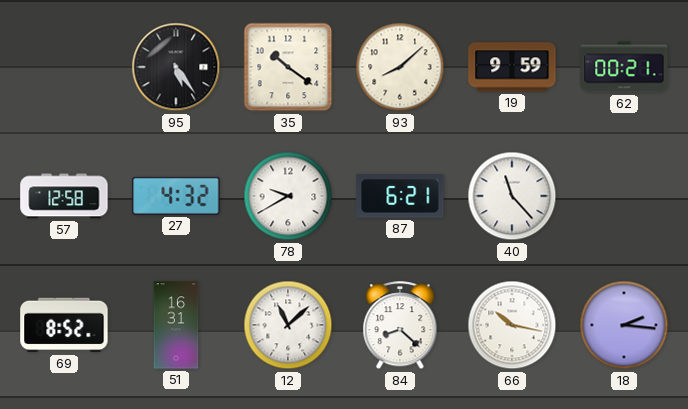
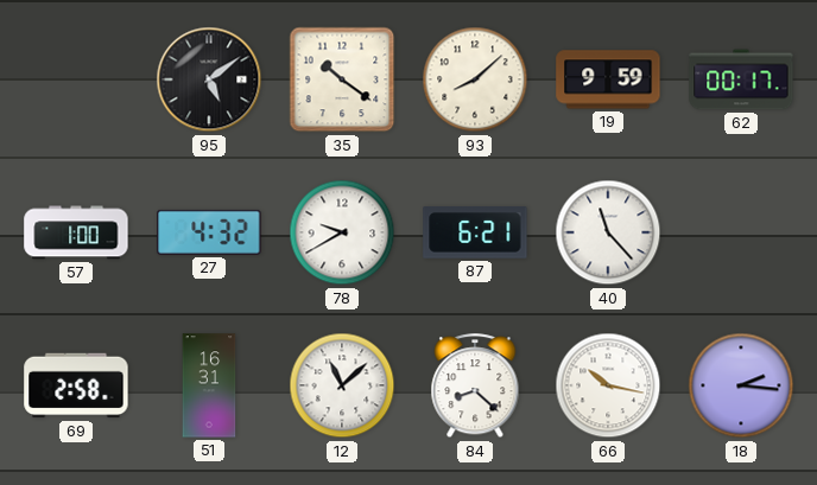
95: 5:24 -> 5:09 (209, 79)
62: 00:21 -> 00:17 (741, 79)
57: 12:58 -> 1:00 (76, 232)
69: 8:52 -> 2:58 (76, 385)
